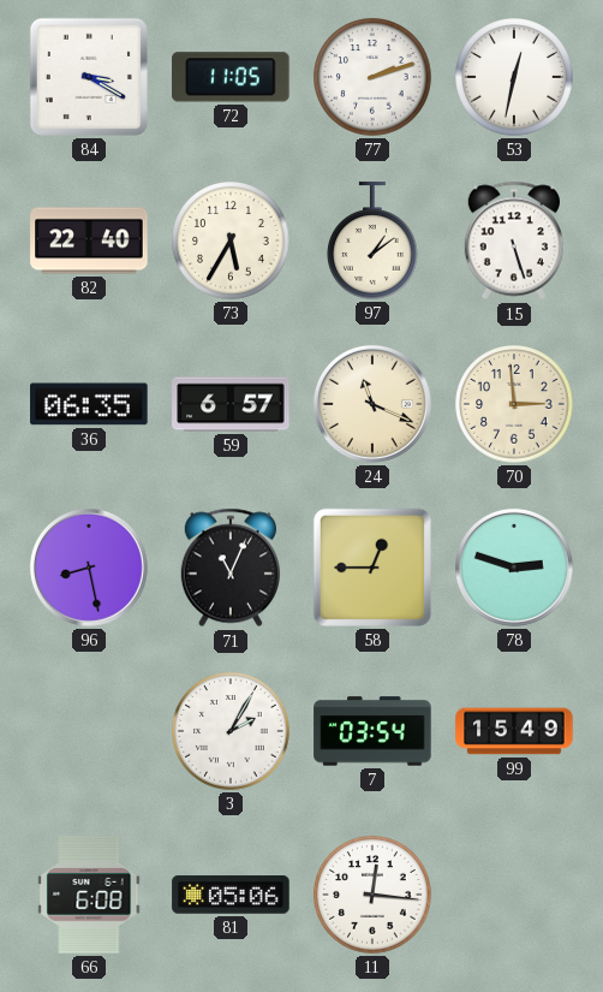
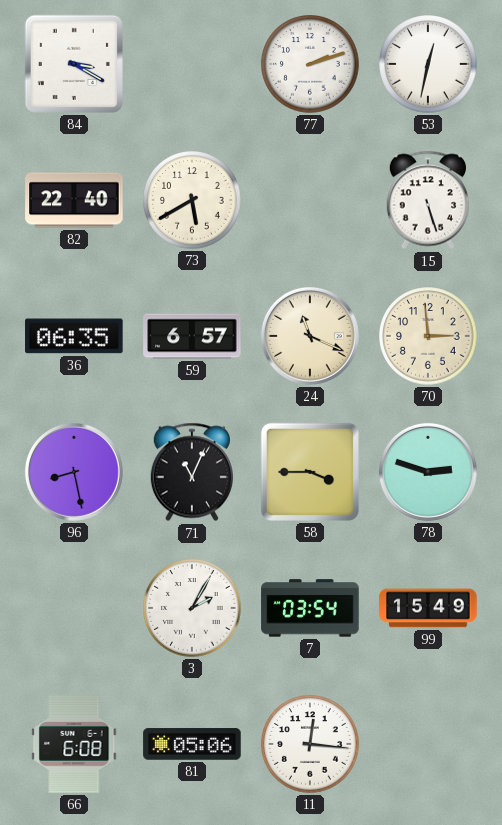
72: 11:05 -> none (231, 77)
73: 5:35 -> 5:40 (192, 200)
97: 1:09 -> none (374, 240)
58: 12:45 -> 3:45 (310, 472)
